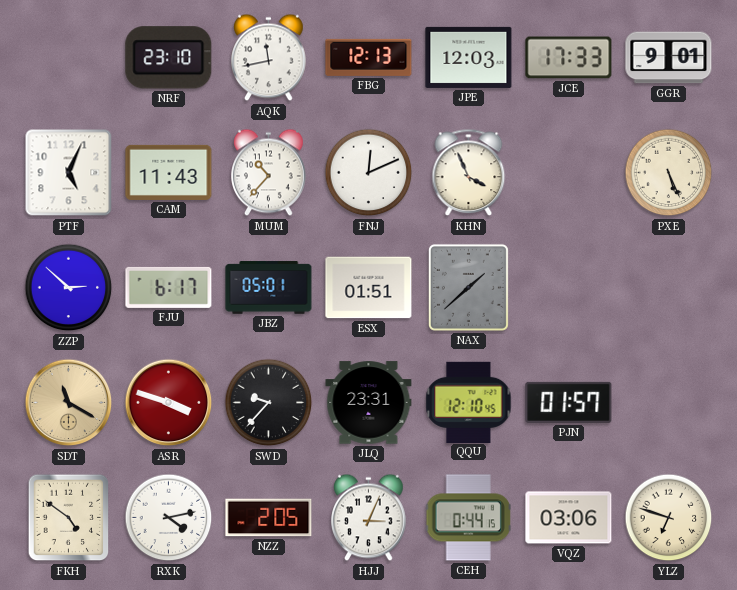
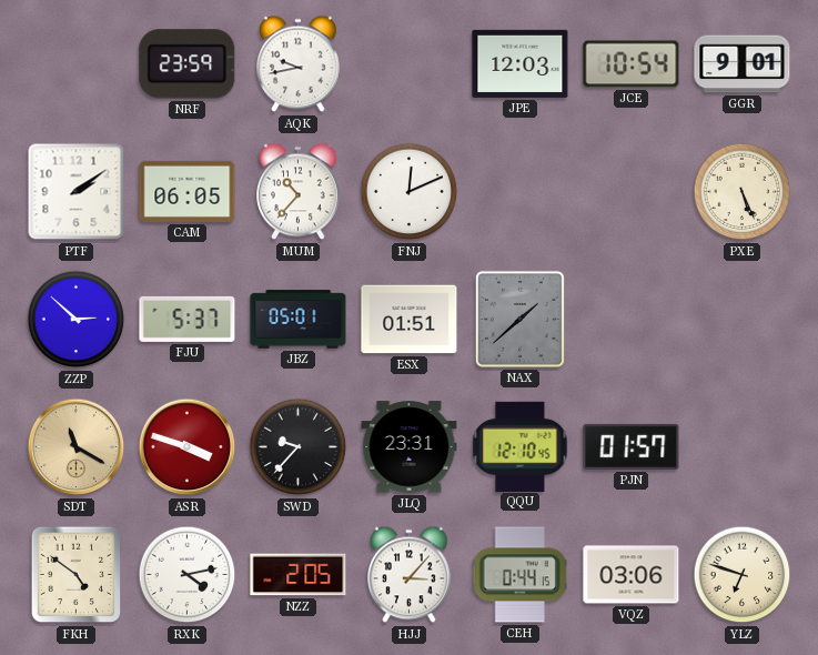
NRF: 23:10 -> 23:59 (188, 64)
AQK: 11:43 -> 9:43 (299, 64)
FBG: 12:13 -> none (369, 57)
JCE: 17:33 -> 10:54 (632, 64)
PTF: 5:04 -> 2:09 (77, 192)
CAM: 11:43 -> 06:05 (188, 191)
KHN: 3:56 -> none (469, 173)
FJU: 6:17 -> 5:37 (188, 319)
HJJ: 3:04 -> 3:07 (410, 575)
